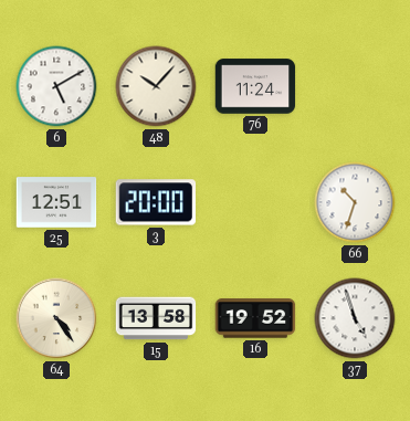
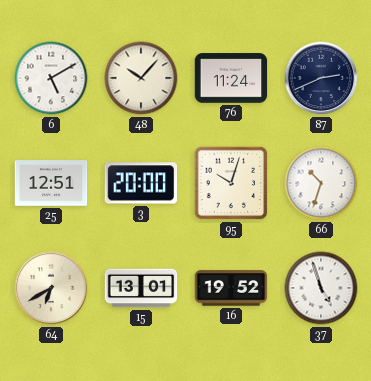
87: none -> 2:41 (321, 78)
95: none -> 10:03 (231, 183)
64: 4:24 -> 6:40 (51, 288)
15: 13:58 -> 13:01 (141, 288)
